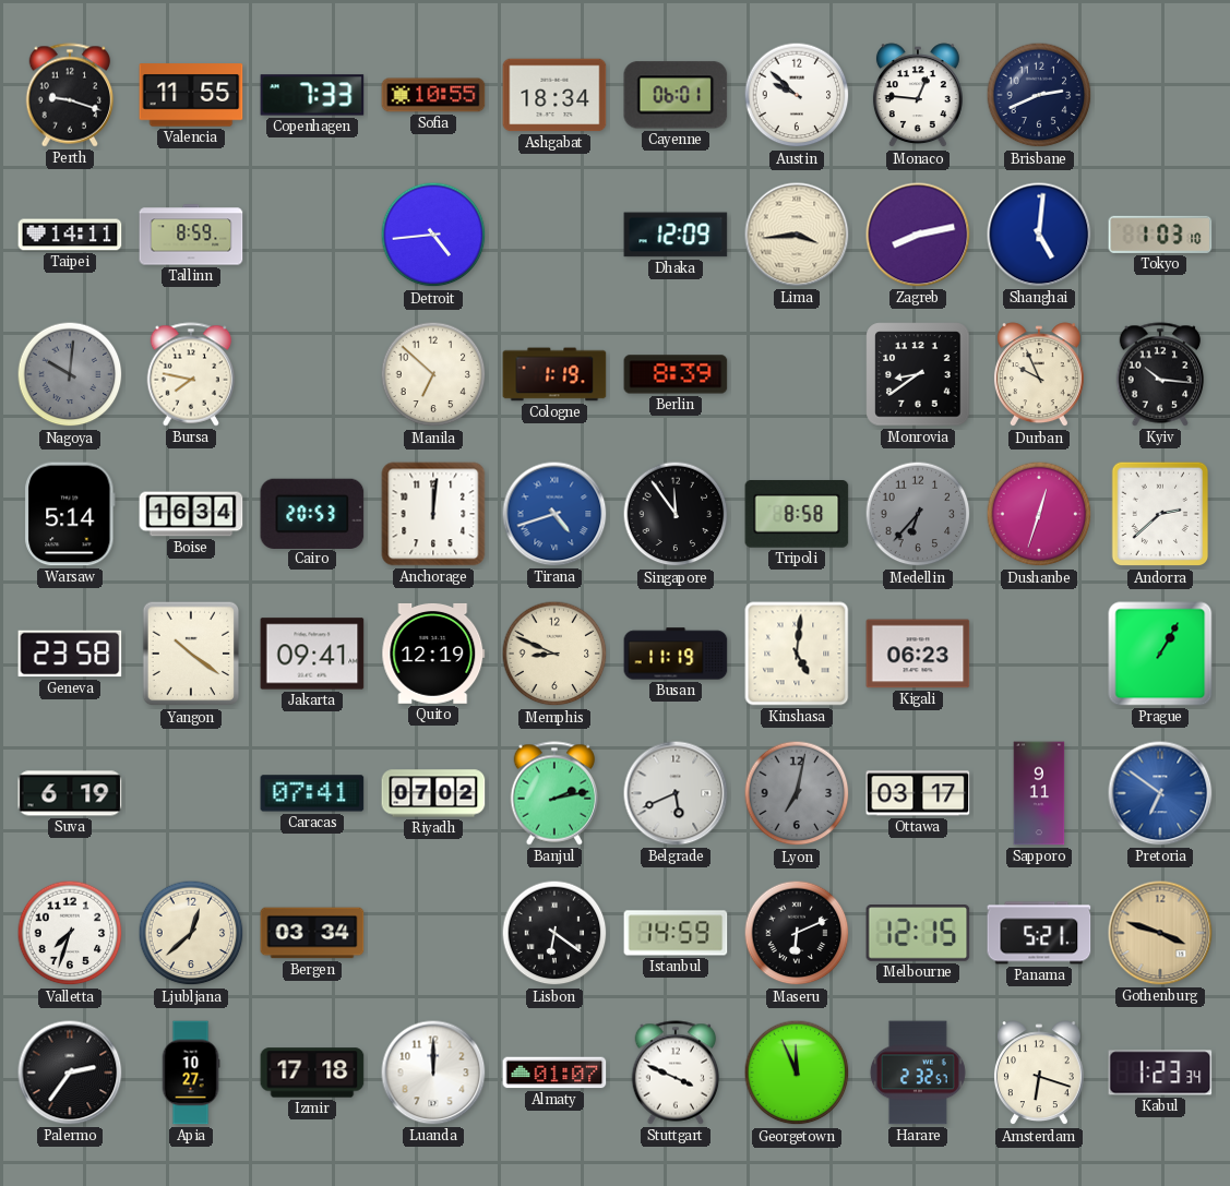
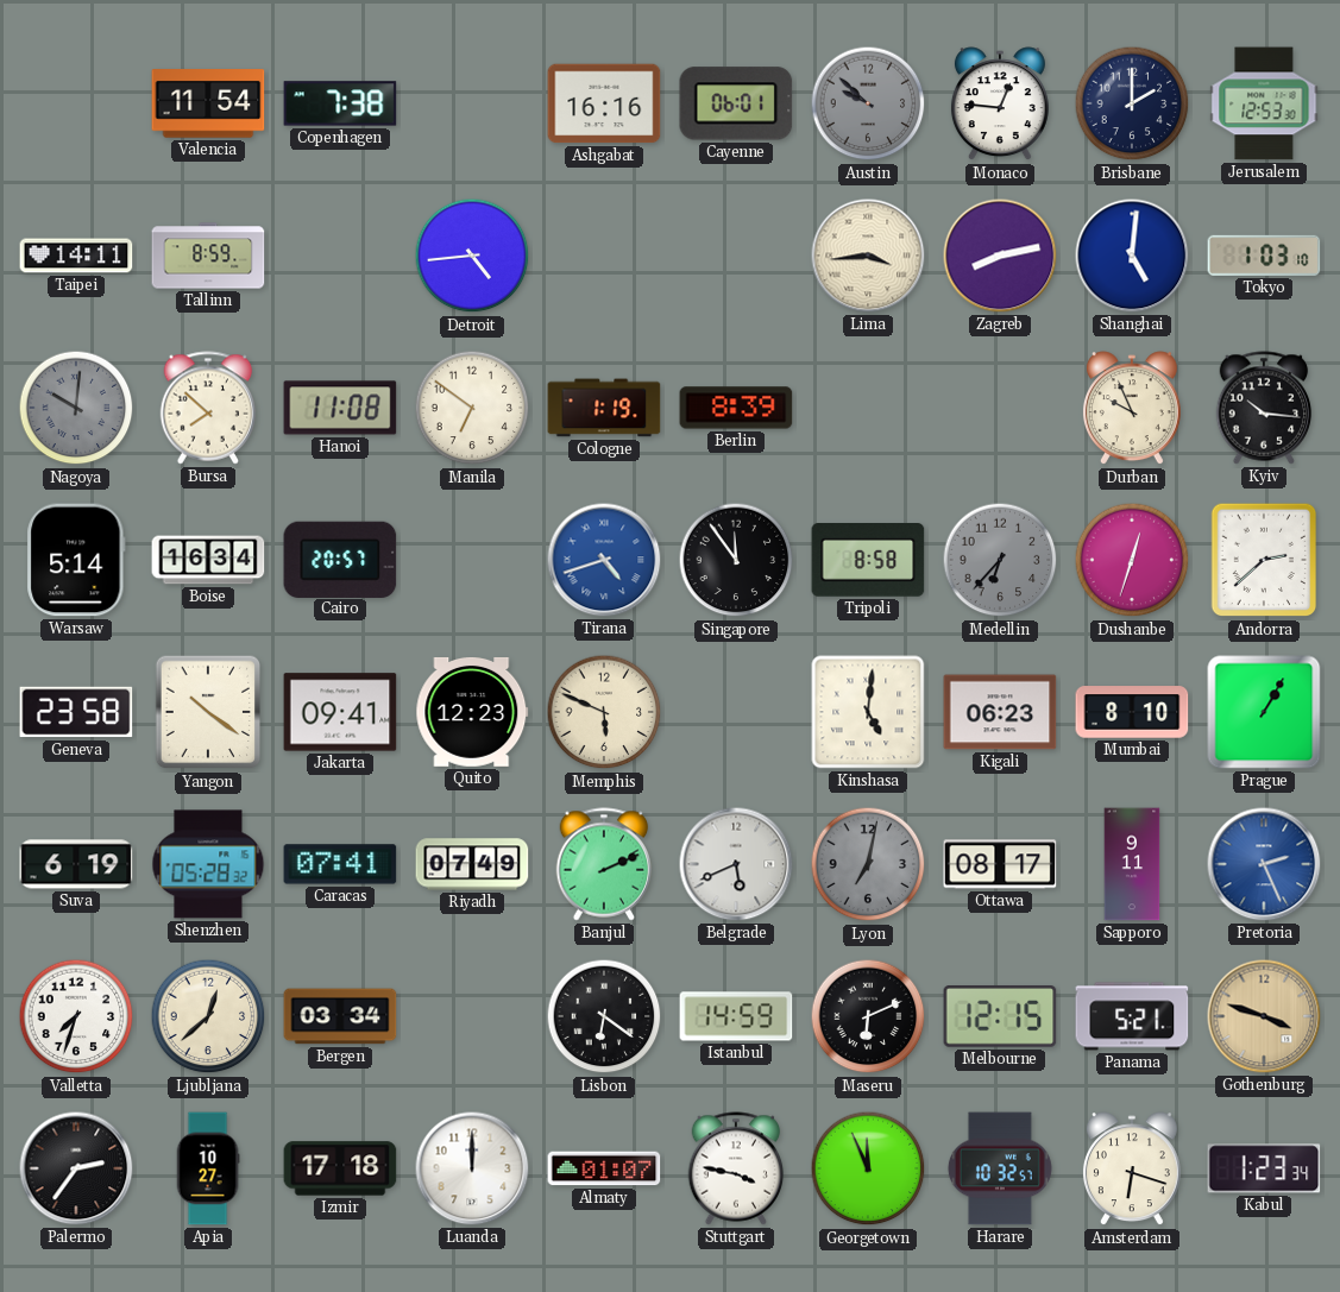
Perth: 9:18 -> none (70, 95)
Valencia: 11:55 -> 11:54 (208, 103)
Copenhagen: 7:33 -> 7:38 (340, 103)
Sofia: 10:55 -> none (433, 95)
Ashgabat: 18:34 -> 16:16 (604, 103)
Austin dial: white -> grey (868, 103)
Brisbane: 2:41 -> 2:00 (1132, 103)
Jerusalem: none -> 12:53 (1264, 103)
Dhaka: 12:09 -> none (676, 235)
Bursa: 7:47 -> 7:52 (208, 408)
Hanoi: none -> 11:08 (340, 408)
Manila: 6:52 -> 6:51 (472, 408)
Monrovia: 8:39 -> none (918, 374)
Cairo: 20:53 -> 20:57 (340, 559)
Anchorage: 12:01 -> none (433, 514)
Quito: 12:19 -> 12:23 (472, 712)
Memphis: 8:49 -> 5:49 (604, 712)
Busan: 11:19 -> none (676, 654)
Mumbai: none -> 8:10 (1132, 712)
Shenzhen: none -> 05:28 (208, 864)
Riyadh: 07:02 -> 07:49 (472, 864)
Banjul: 2:13 -> 2:11 (604, 864)
Ottawa: 03:17 -> 08:17 (1000, 864)
Pretoria: 6:51 -> 2:26 (1264, 864)
Stuttgart: 3:49 -> 3:47 (736, 1168)
Harare: 2:32 -> 10:32 (1000, 1168)
